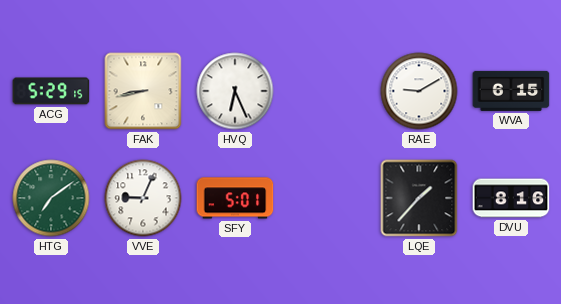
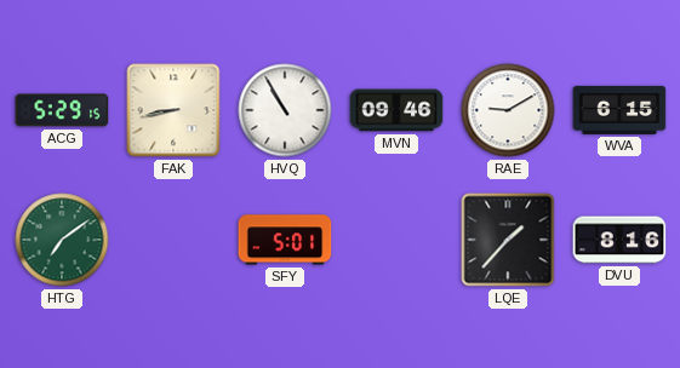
HVQ: 6:26 -> 10:55 (285, 110)
MVN: none -> 09:46 (396, 110)
VVE: 9:04 -> none (143, 198)
